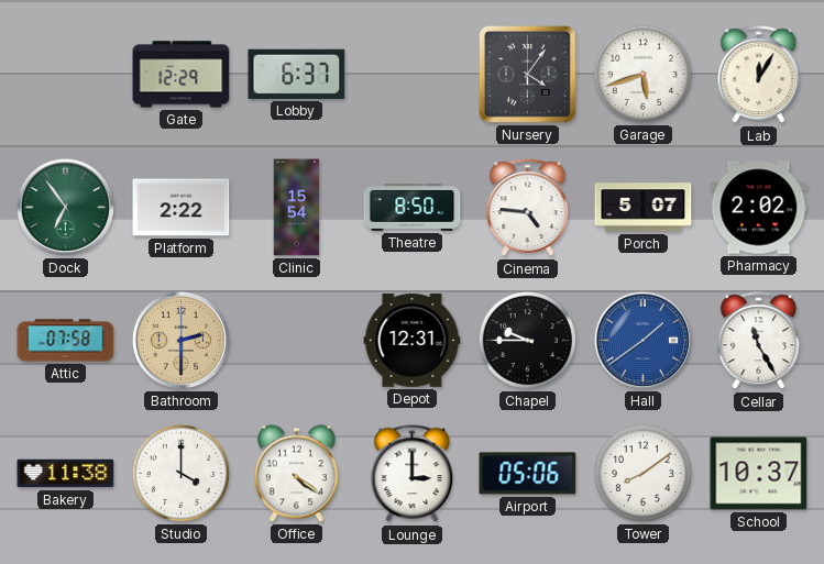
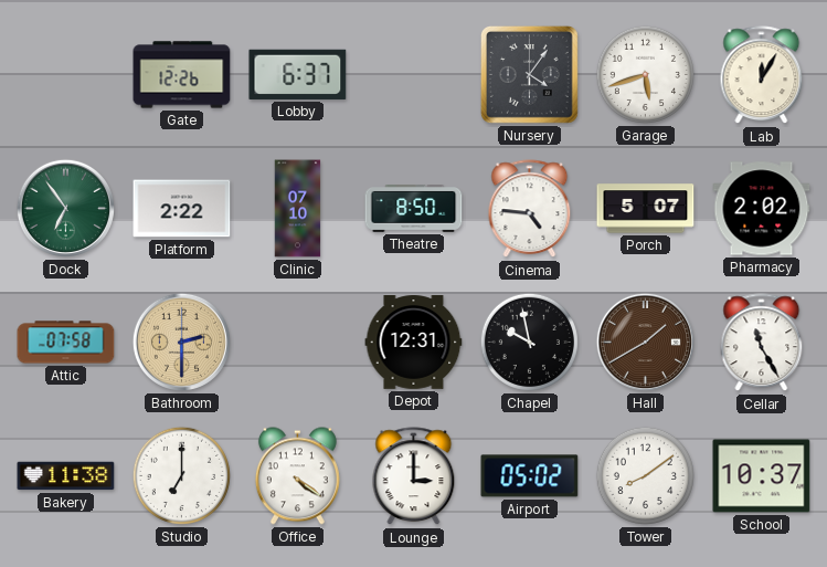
Gate: 12:29 -> 12:26 (182, 75)
Clinic: 15:54 -> 07:10 (298, 209)
Chapel: 9:45 -> 9:58 (529, 342)
Hall: 1:39 -> 1:40 (645, 342)
Hall dial: blue -> brown (645, 342)
Studio: 4:00 -> 7:00 (181, 475)
Airport: 05:06 -> 05:02 (530, 476)
